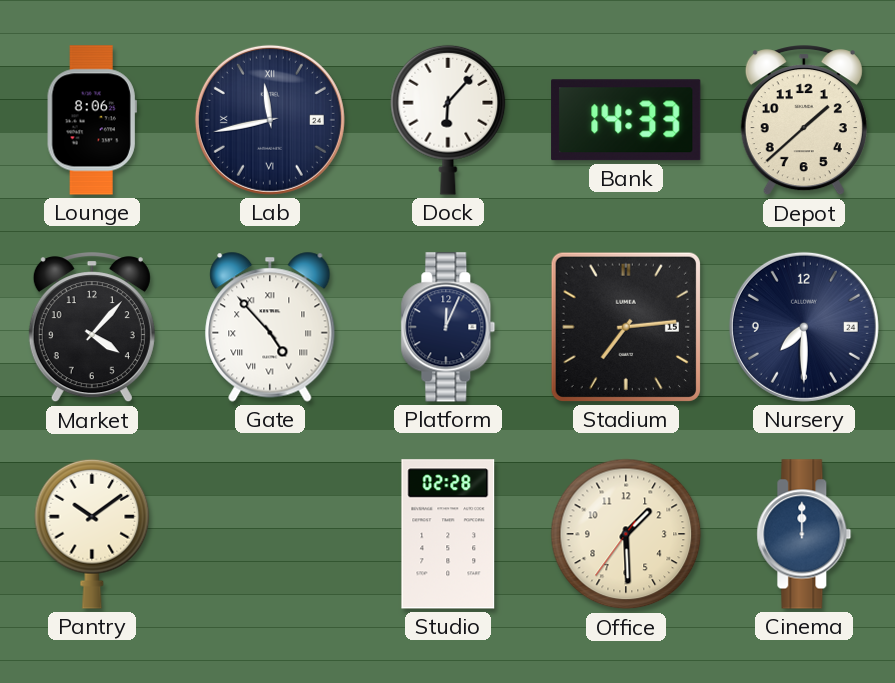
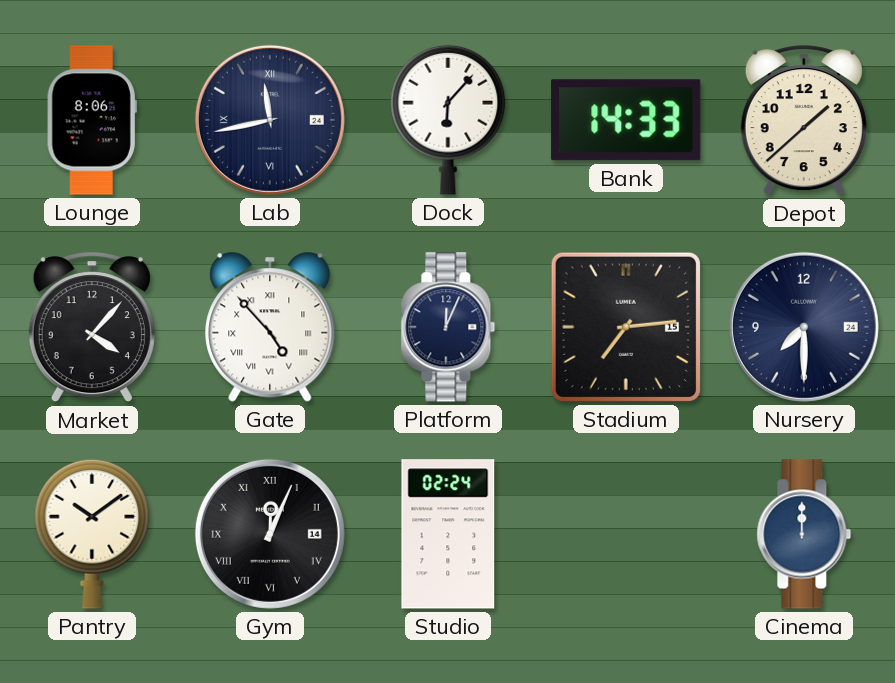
Gym: none -> 12:04 (270, 534)
Studio: 02:28 -> 02:24 (448, 534)
Office: 1:29 -> none (626, 534)
